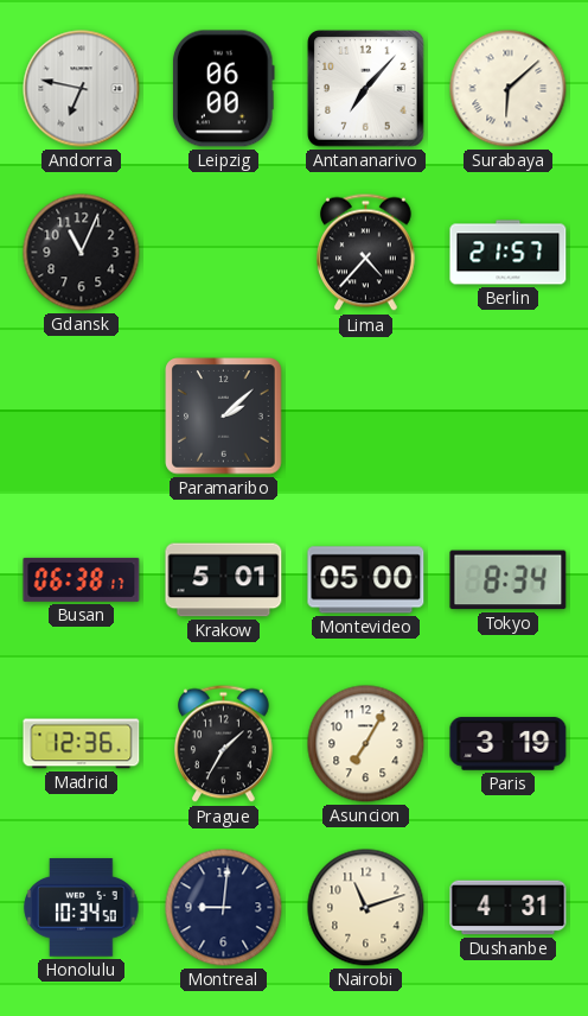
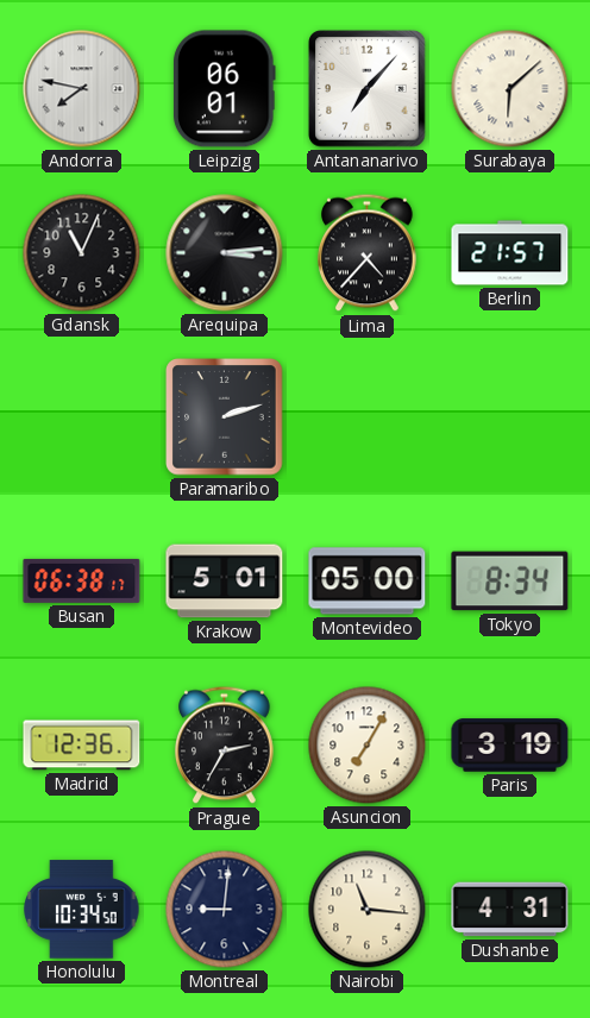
Andorra: 6:47 -> 7:47 (82, 89)
Leipzig: 06:00 -> 06:01 (224, 89)
Arequipa: none -> 3:14 (225, 253)
Paramaribo: 2:08 -> 2:12 (225, 417)
Prague: 1:35 -> 2:35 (225, 746)
Nairobi: 11:12 -> 11:16 (368, 910)
